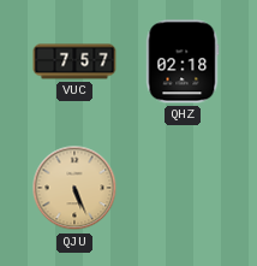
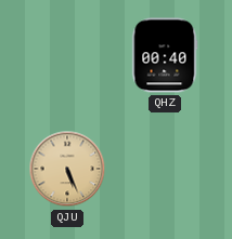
VUC: 7:57 -> none (74, 61)
QHZ: 02:18 -> 00:40 (165, 55)
